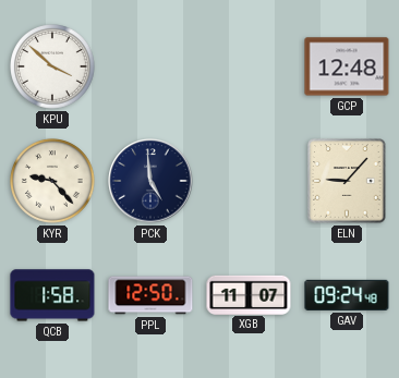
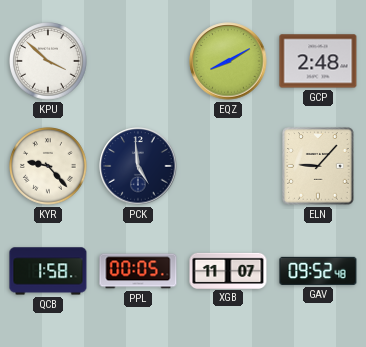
EQZ: none -> 8:10 (228, 61)
GCP: 12:48 -> 2:48 (318, 61)
PPL: 12:50 -> 00:05 (138, 271)
GAV: 09:24 -> 09:52 (318, 271)
